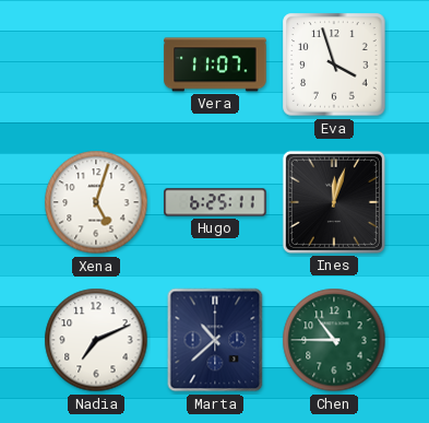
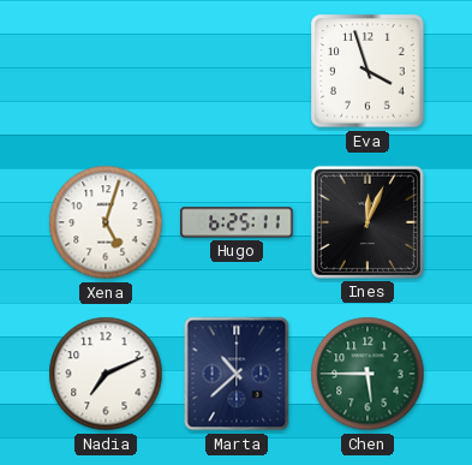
Vera: 11:07 -> none (215, 64)
Ines: 12:03 -> 12:04 (368, 222)
Chen: 10:45 -> 5:45 (368, 374)
